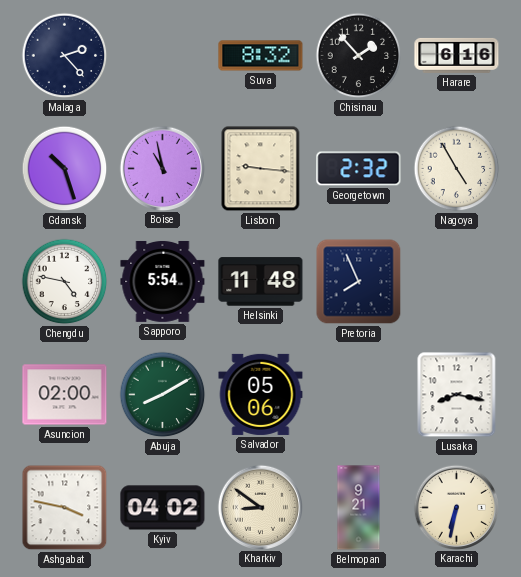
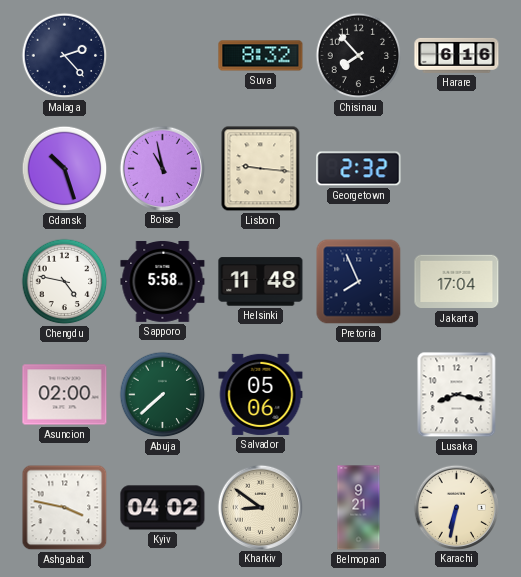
Chisinau: 1:53 -> 7:53 (359, 56)
Nagoya: 4:55 -> none (457, 169)
Sapporo: 5:54 -> 5:58 (163, 281)
Jakarta: none -> 17:04 (457, 282)
Abuja: 8:10 -> 7:38 (163, 395)
